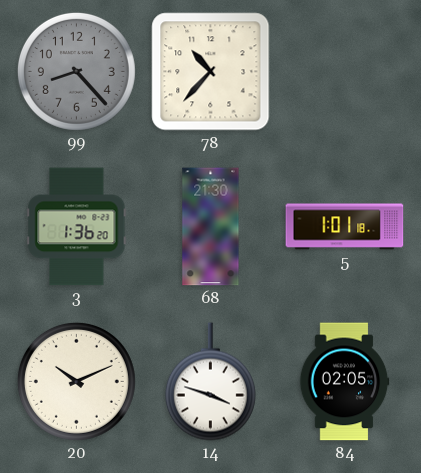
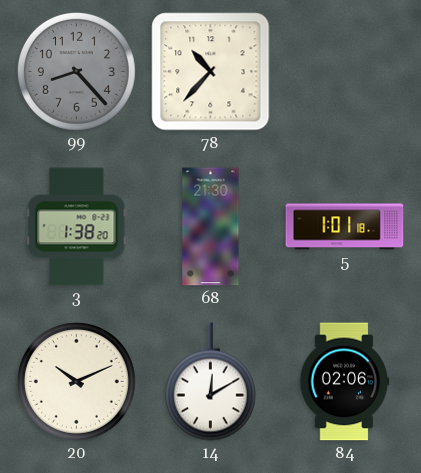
3: 1:36 -> 1:38 (77, 227)
14: 3:48 -> 12:10 (210, 382)
84: 02:05 -> 02:06 (344, 382)
